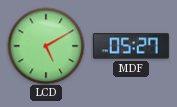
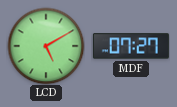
MDF: 05:27 -> 07:27 (131, 46)
